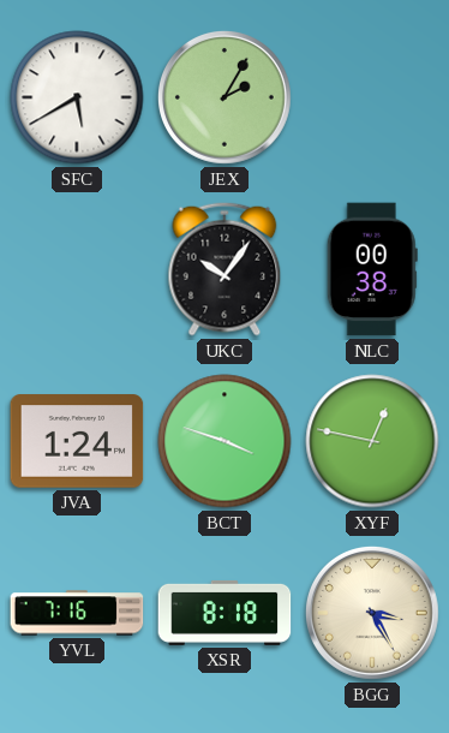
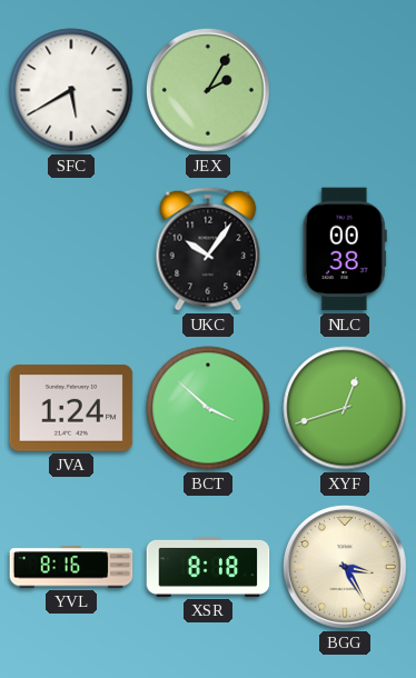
BCT: 3:48 -> 3:52 (208, 408)
XYF: 12:47 -> 12:42 (345, 408)
YVL: 7:16 -> 8:16 (71, 567)
